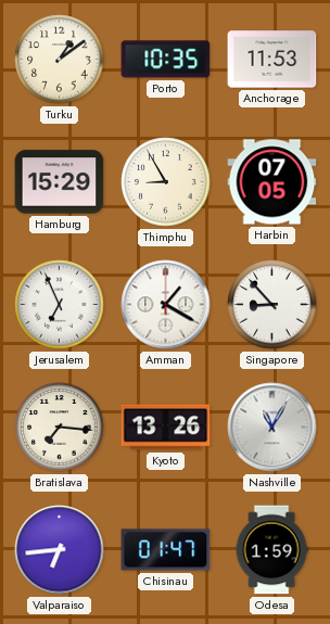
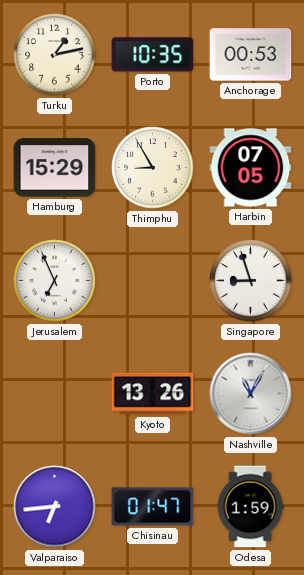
Turku: 1:09 -> 1:13 (55, 55)
Anchorage: 11:53 -> 00:53 (251, 55)
Amman: 1:20 -> none (166, 305)
Singapore: 8:53 -> 8:57 (251, 281)
Bratislava: 7:16 -> none (60, 428)
